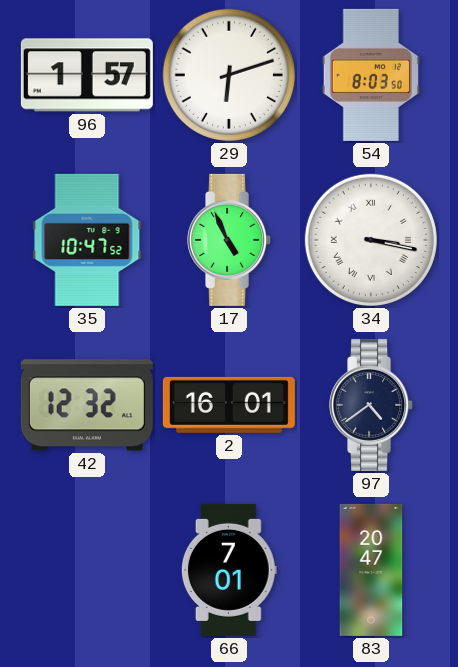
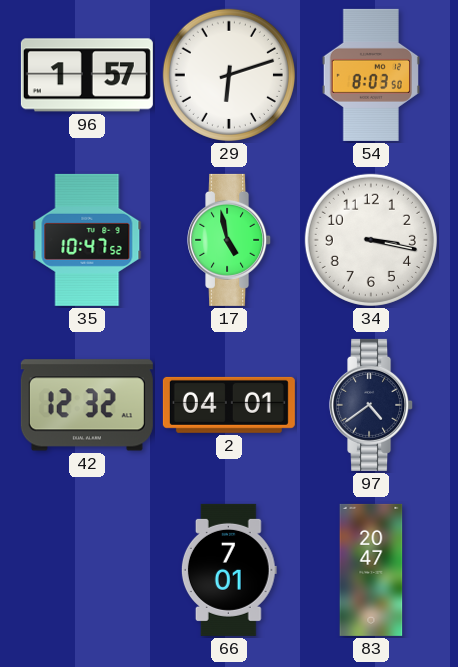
17: 4:56 -> 4:58 (230, 240)
34 numerals: Roman -> Arabic (371, 240)
2: 16:01 -> 04:01 (229, 405)
